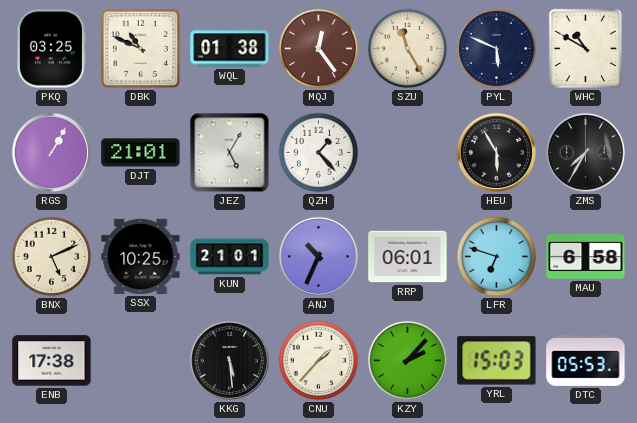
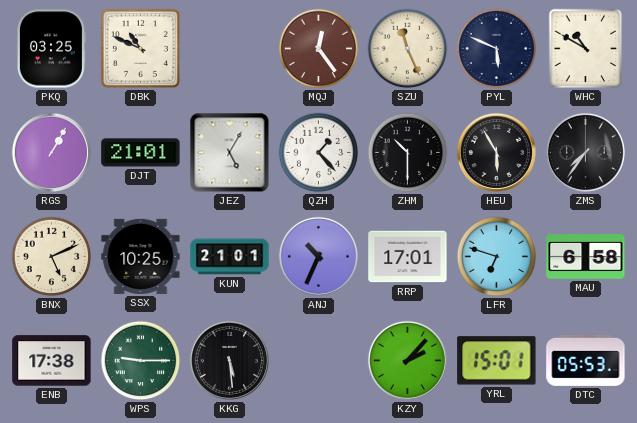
WQL: 01:38 -> none (230, 49)
SZU: 11:25 -> 11:26 (408, 49)
ZHM: none -> 10:30 (408, 153)
ZMS: 7:35 -> 7:36 (585, 152)
RRP: 06:01 -> 17:01 (408, 257)
WPS: none -> 9:15 (141, 361)
CNU: 1:37 -> none (319, 361)
YRL: 15:03 -> 15:01 (497, 361)
